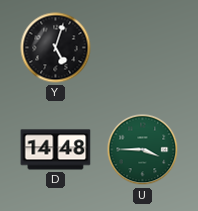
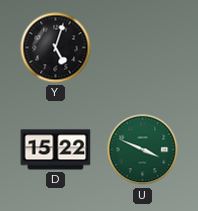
D: 14:48 -> 15:22 (56, 150)
U: 3:45 -> 3:49 (143, 150)
